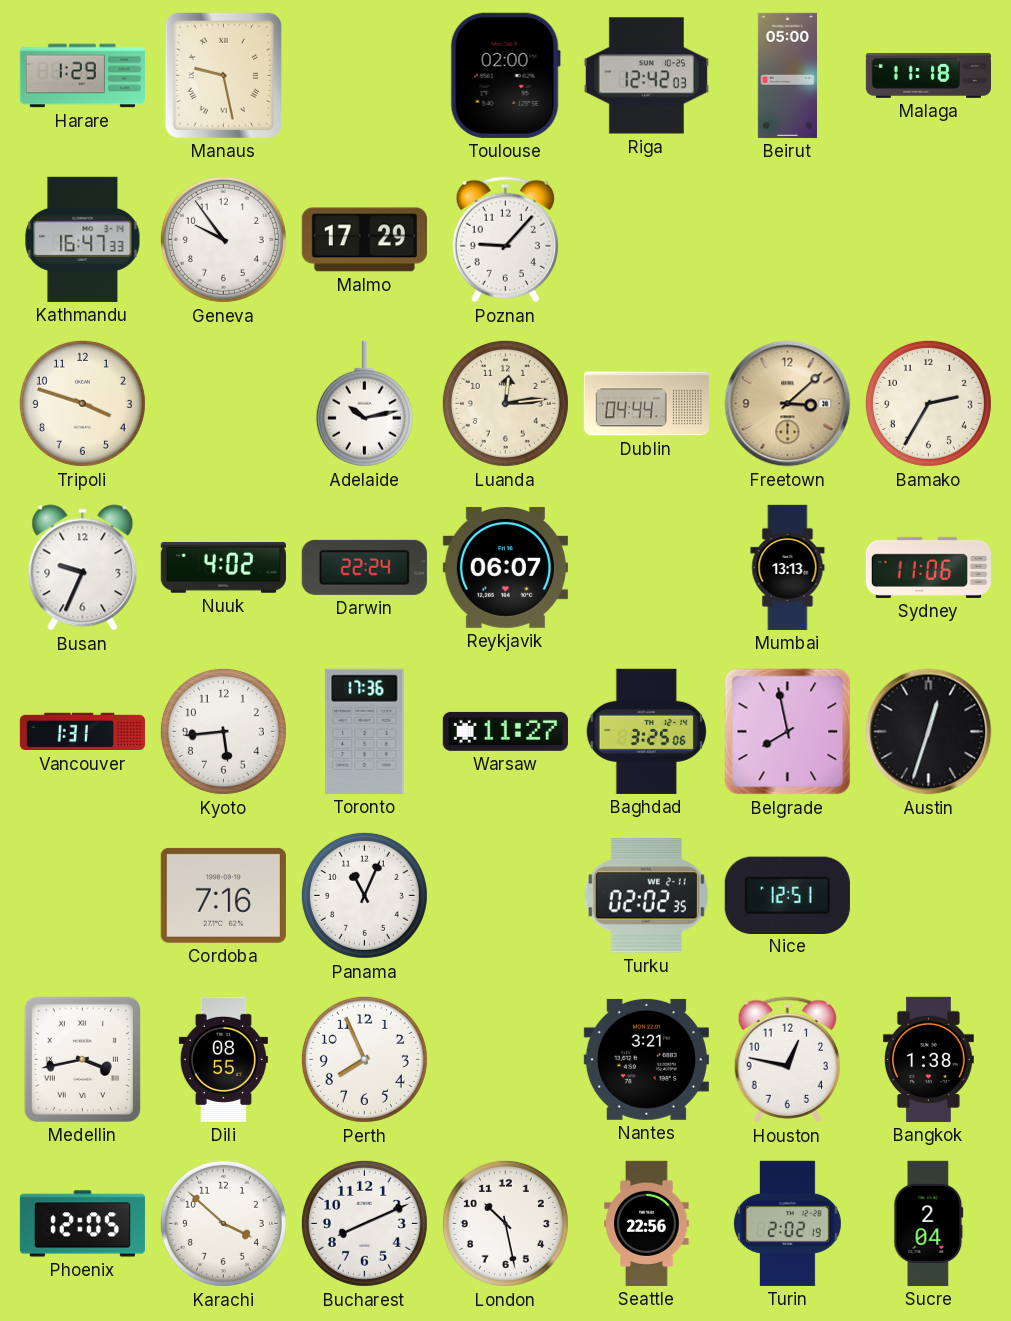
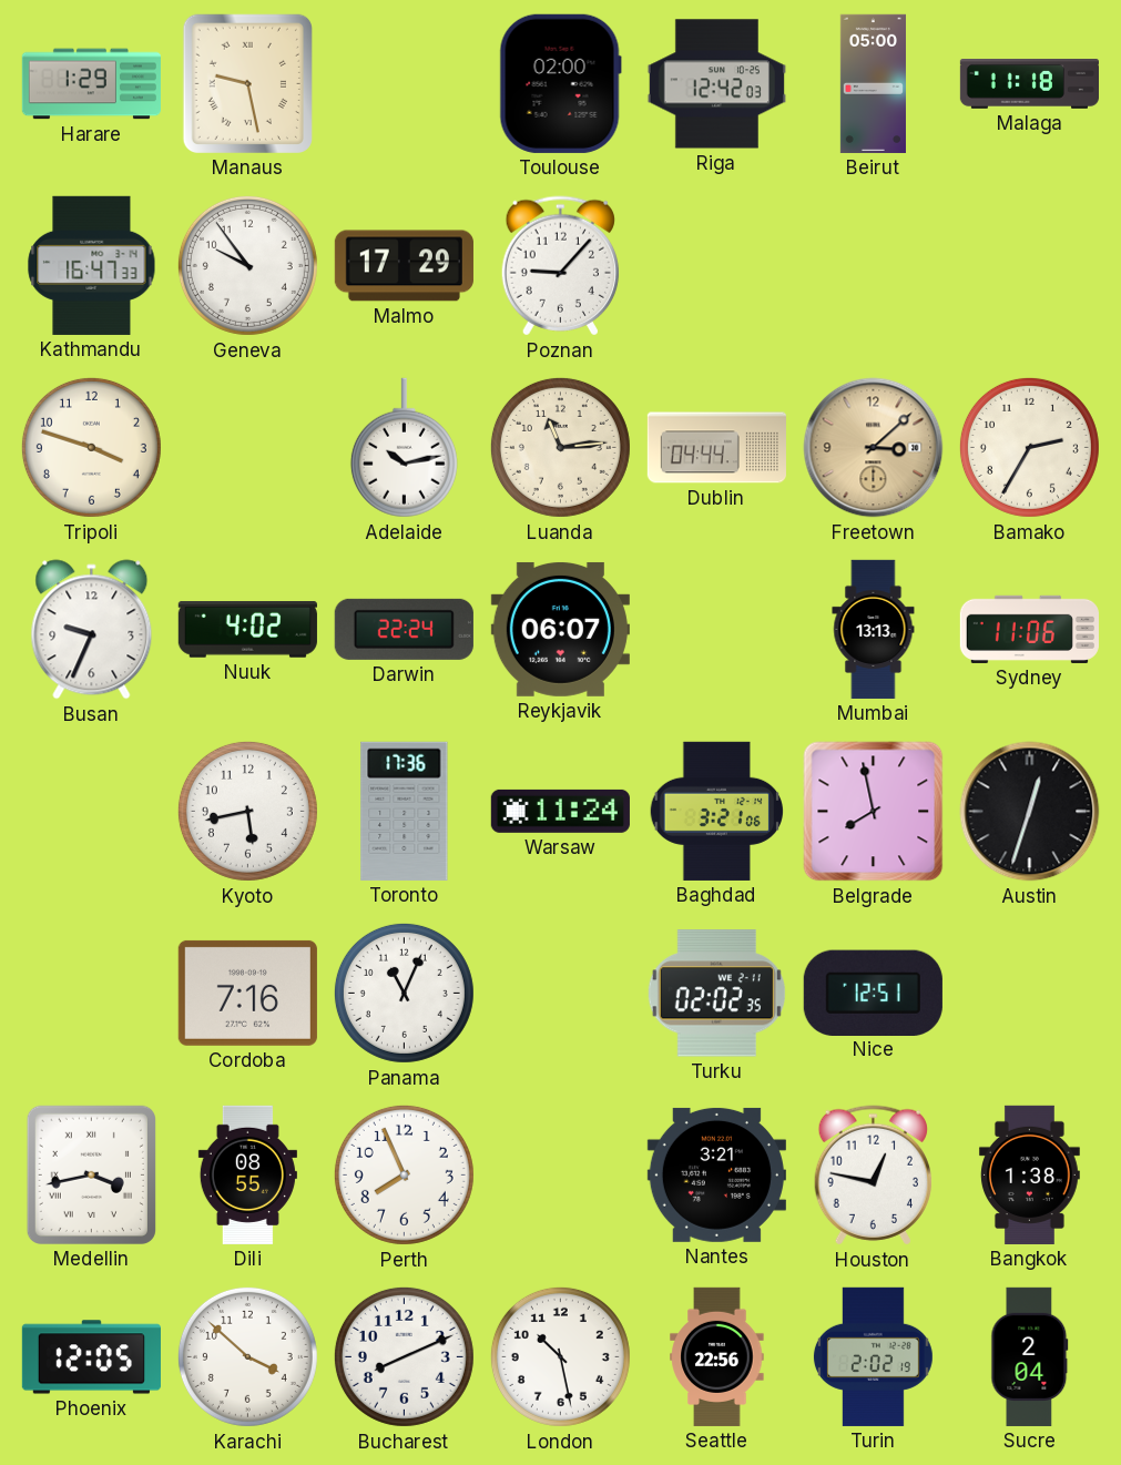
Luanda: 12:14 -> 11:14 (560, 447)
Vancouver: 1:31 -> none (82, 732)
Kyoto: 5:44 -> 5:43 (247, 811)
Warsaw: 11:27 -> 11:24 (560, 811)
Baghdad: 3:25 -> 3:21 (717, 811)
